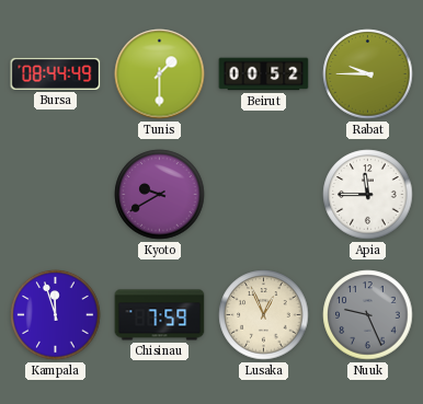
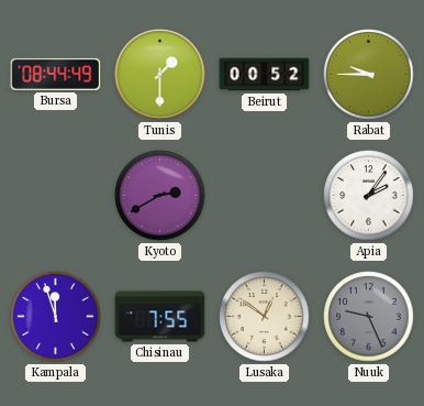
Kyoto: 9:40 -> 2:40 (160, 196)
Apia: 11:45 -> 2:06 (369, 196)
Chisinau: 7:59 -> 7:55 (160, 317)
Lusaka: 12:56 -> 12:51 (265, 317)
